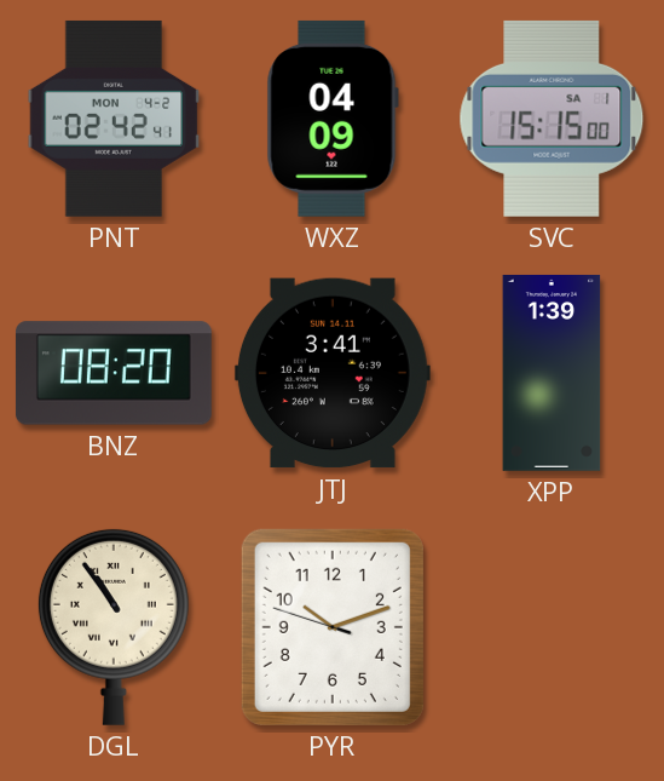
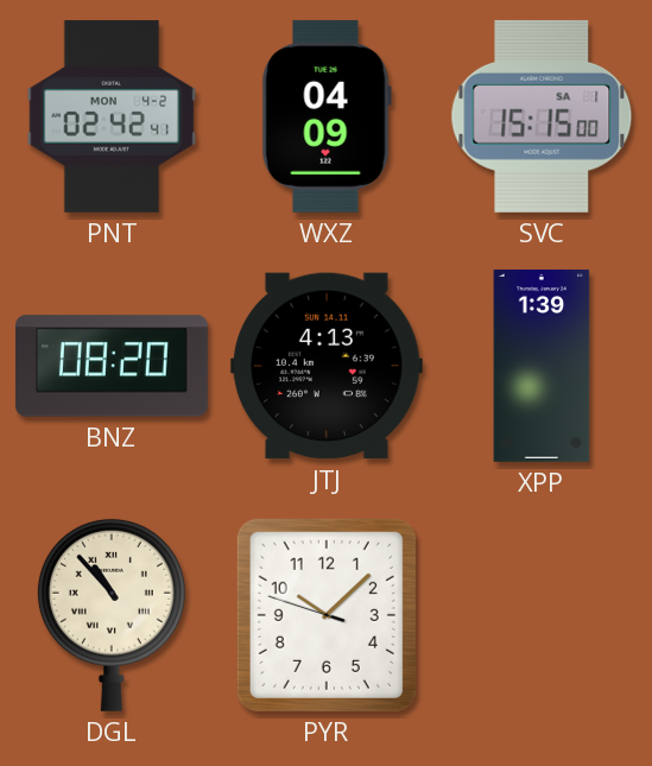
JTJ: 3:41 -> 4:13 (327, 366)
DGL: 10:54 -> 10:53 (112, 615)
PYR: 10:11 -> 10:07 (327, 615)
